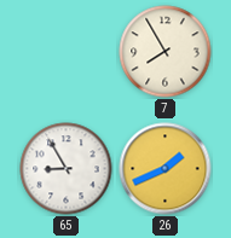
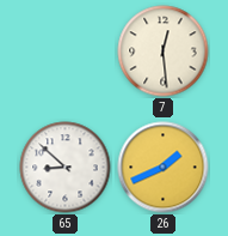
7: 7:55 -> 12:29 (164, 52)
65: 8:55 -> 8:52 (66, 168)
